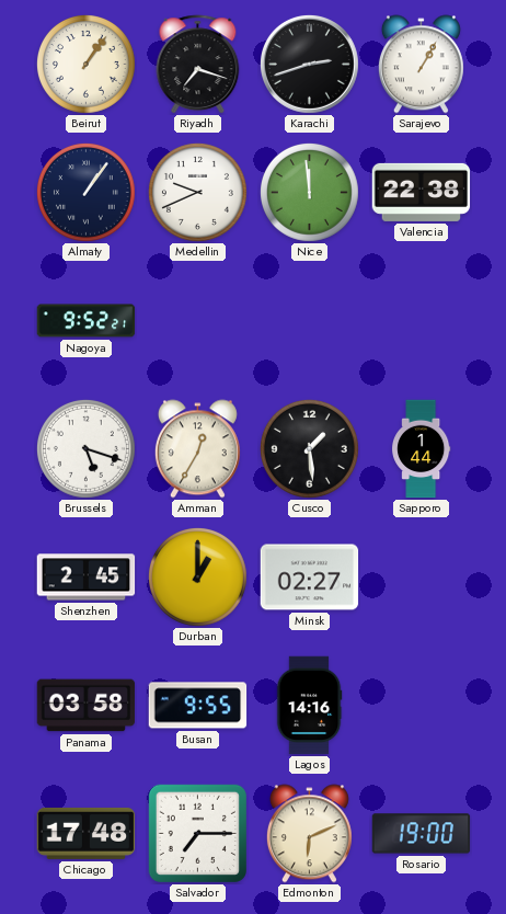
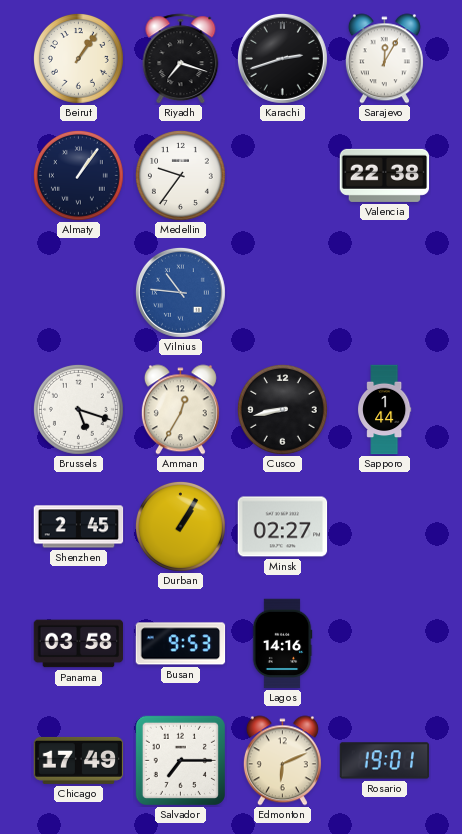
Sarajevo: 1:05 -> 12:05 (384, 59)
Medellin: 9:41 -> 9:36 (180, 175)
Nice: 11:59 -> none (309, 192)
Nagoya: 9:52 -> none (87, 321)
Vilnius: none -> 10:46 (180, 292)
Cusco: 1:29 -> 8:43 (282, 409)
Durban: 1:00 -> 1:05 (180, 526)
Busan: 9:55 -> 9:53 (181, 644)
Chicago: 17:48 -> 17:49 (79, 760)
Rosario: 19:00 -> 19:01 (385, 761)
